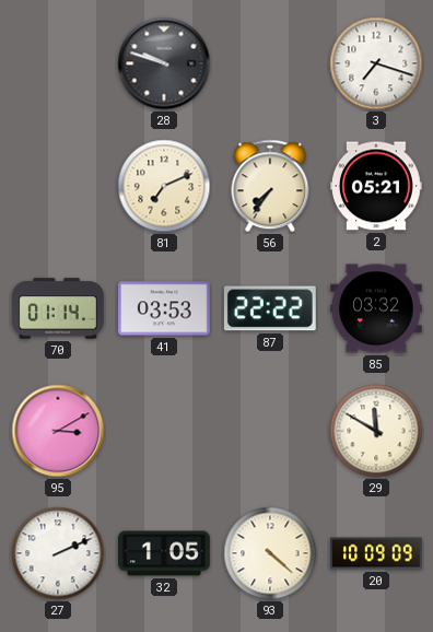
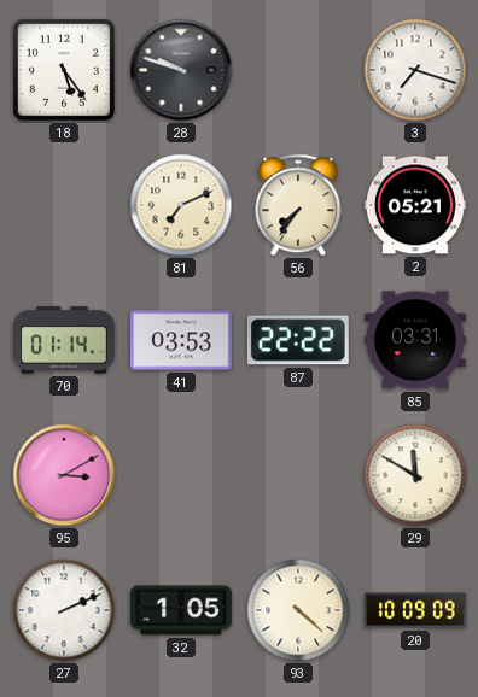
18: none -> 5:24 (64, 70)
85: 03:32 -> 03:31 (416, 340)
